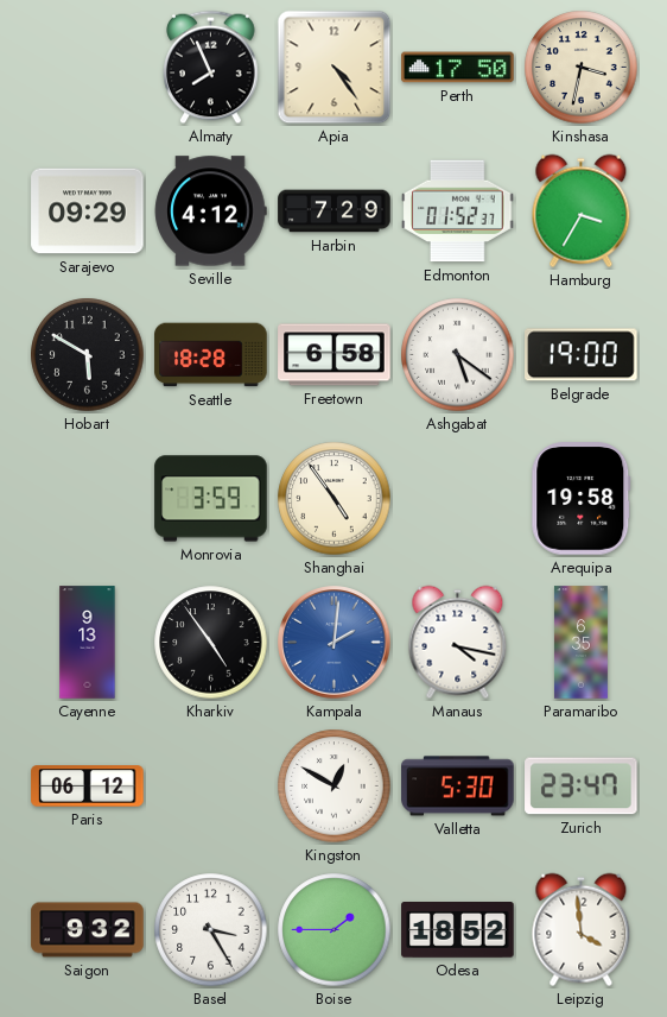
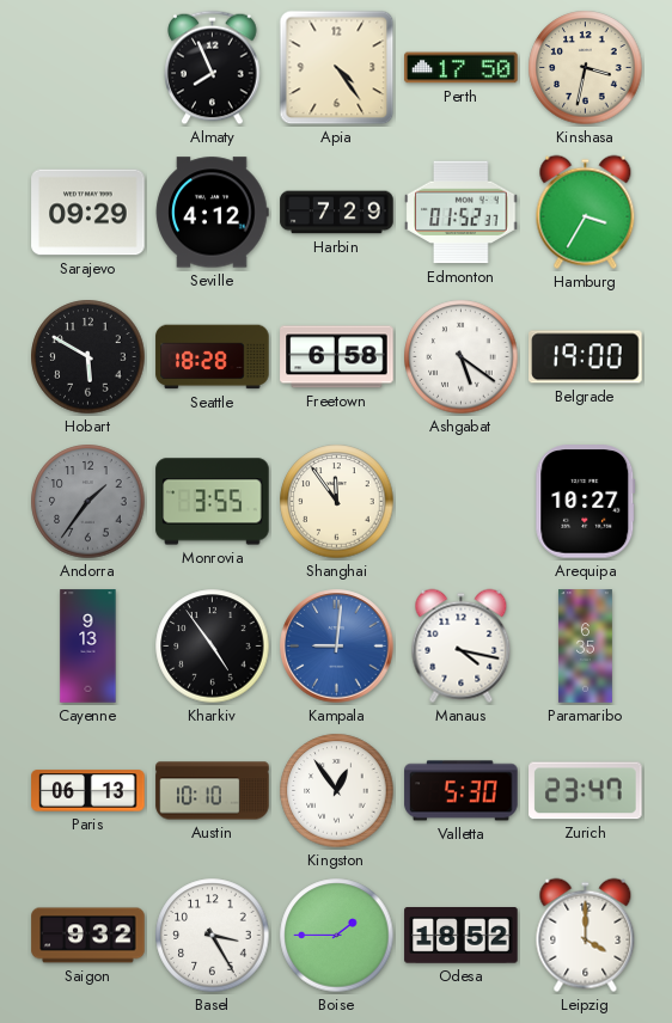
Andorra: none -> 1:36 (88, 502)
Monrovia: 3:59 -> 3:55 (213, 502)
Shanghai: 4:54 -> 11:54 (337, 502)
Arequipa: 19:58 -> 10:27 (586, 502)
Kampala: 2:01 -> 9:01 (337, 647)
Paris: 06:12 -> 06:13 (88, 791)
Austin: none -> 10:10 (213, 791)
Kingston: 12:50 -> 12:54 (337, 791)
Leipzig: 3:59 -> 4:00 (586, 936)
